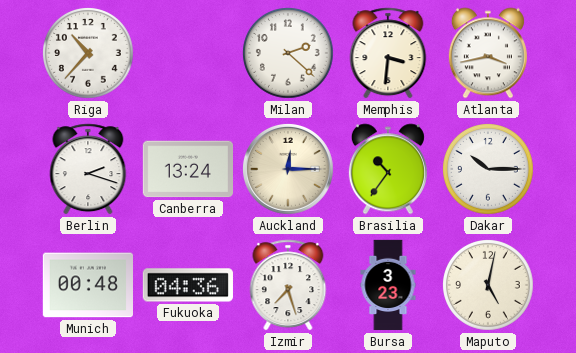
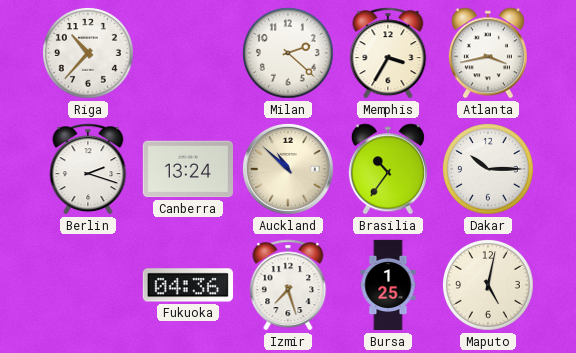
Memphis: 3:31 -> 3:35 (388, 53)
Auckland: 12:15 -> 10:52 (288, 169)
Munich: 00:48 -> none (87, 285)
Bursa: 3:23 -> 1:25 (388, 285)
